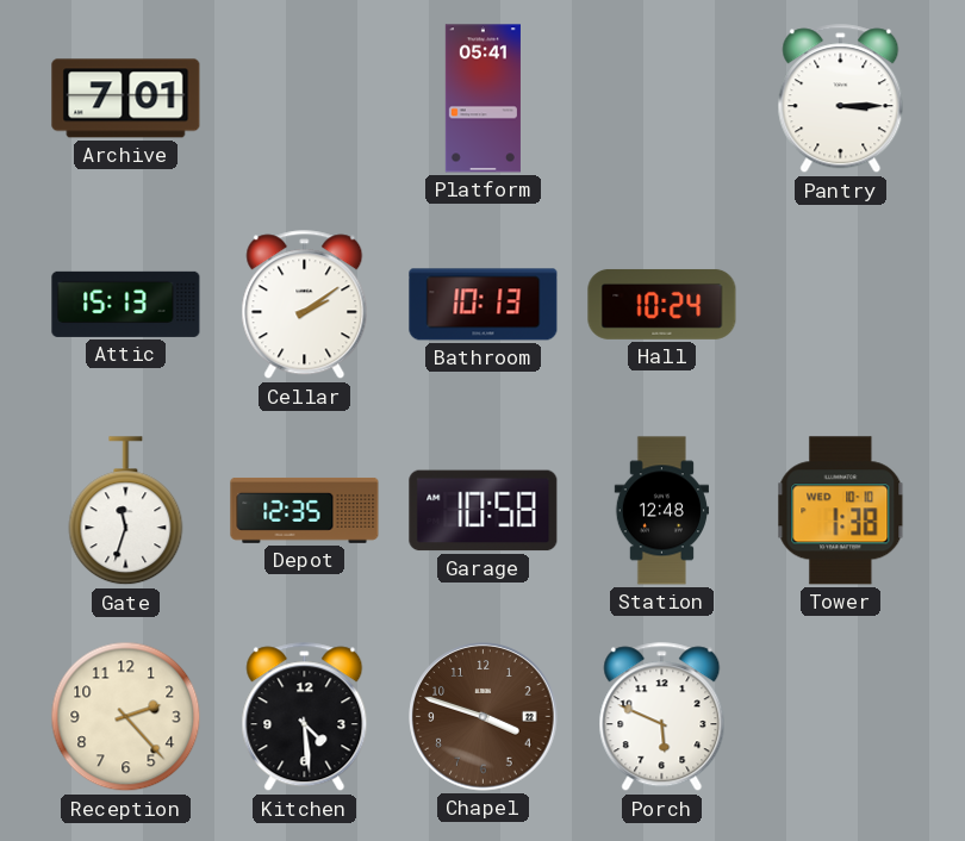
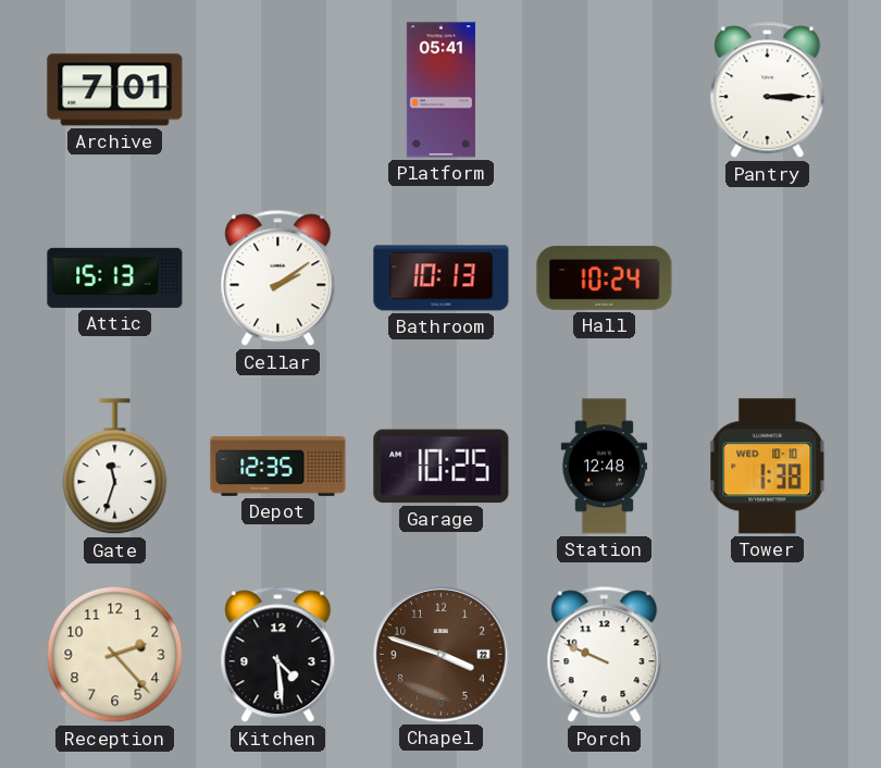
Garage: 10:58 -> 10:25 (442, 467)
Porch: 5:49 -> 9:49 (605, 655)
